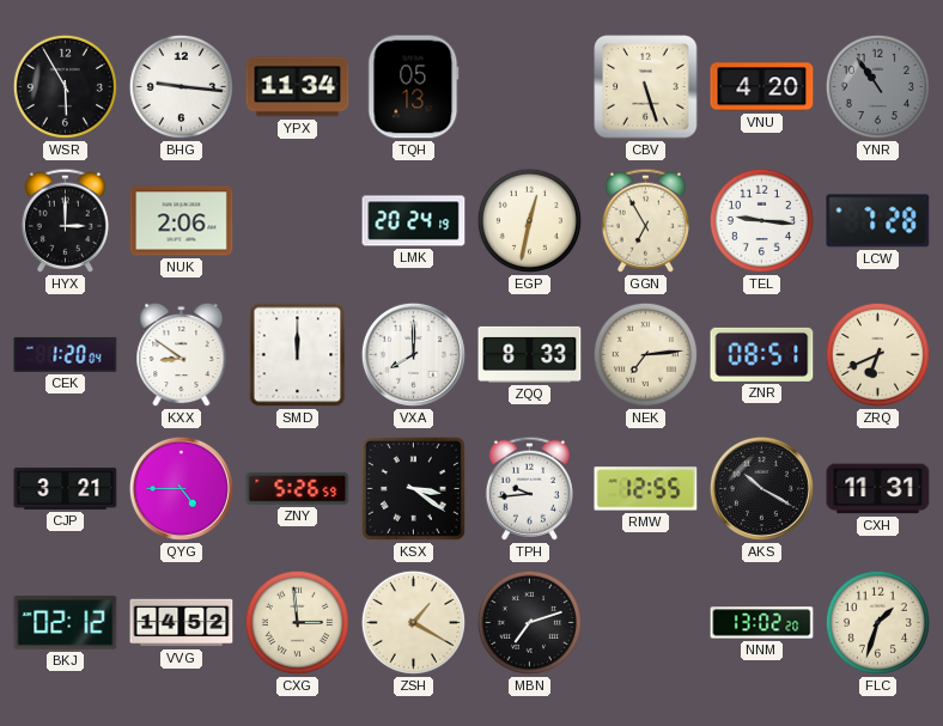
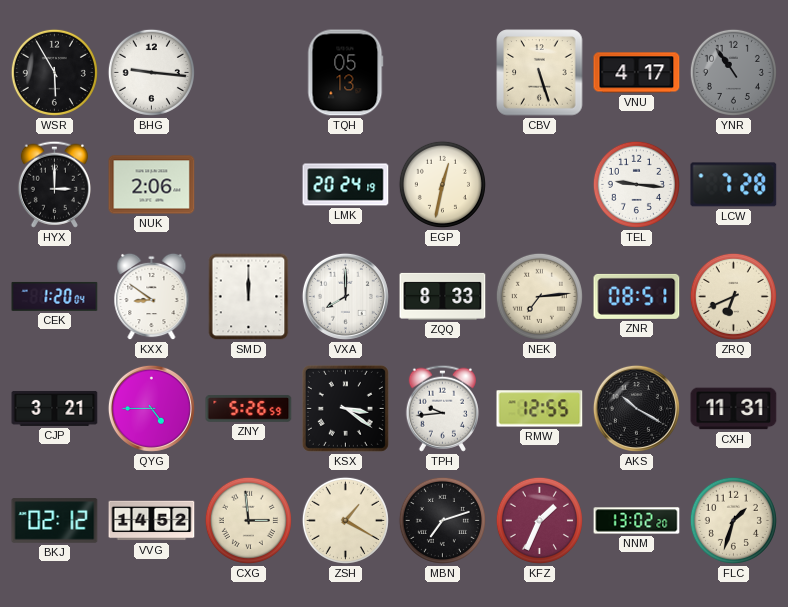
YPX: 11:34 -> none (298, 87)
VNU: 4:20 -> 4:17 (637, 73)
GGN: 6:55 -> none (645, 220)
KFZ: none -> 1:34 (539, 520)
